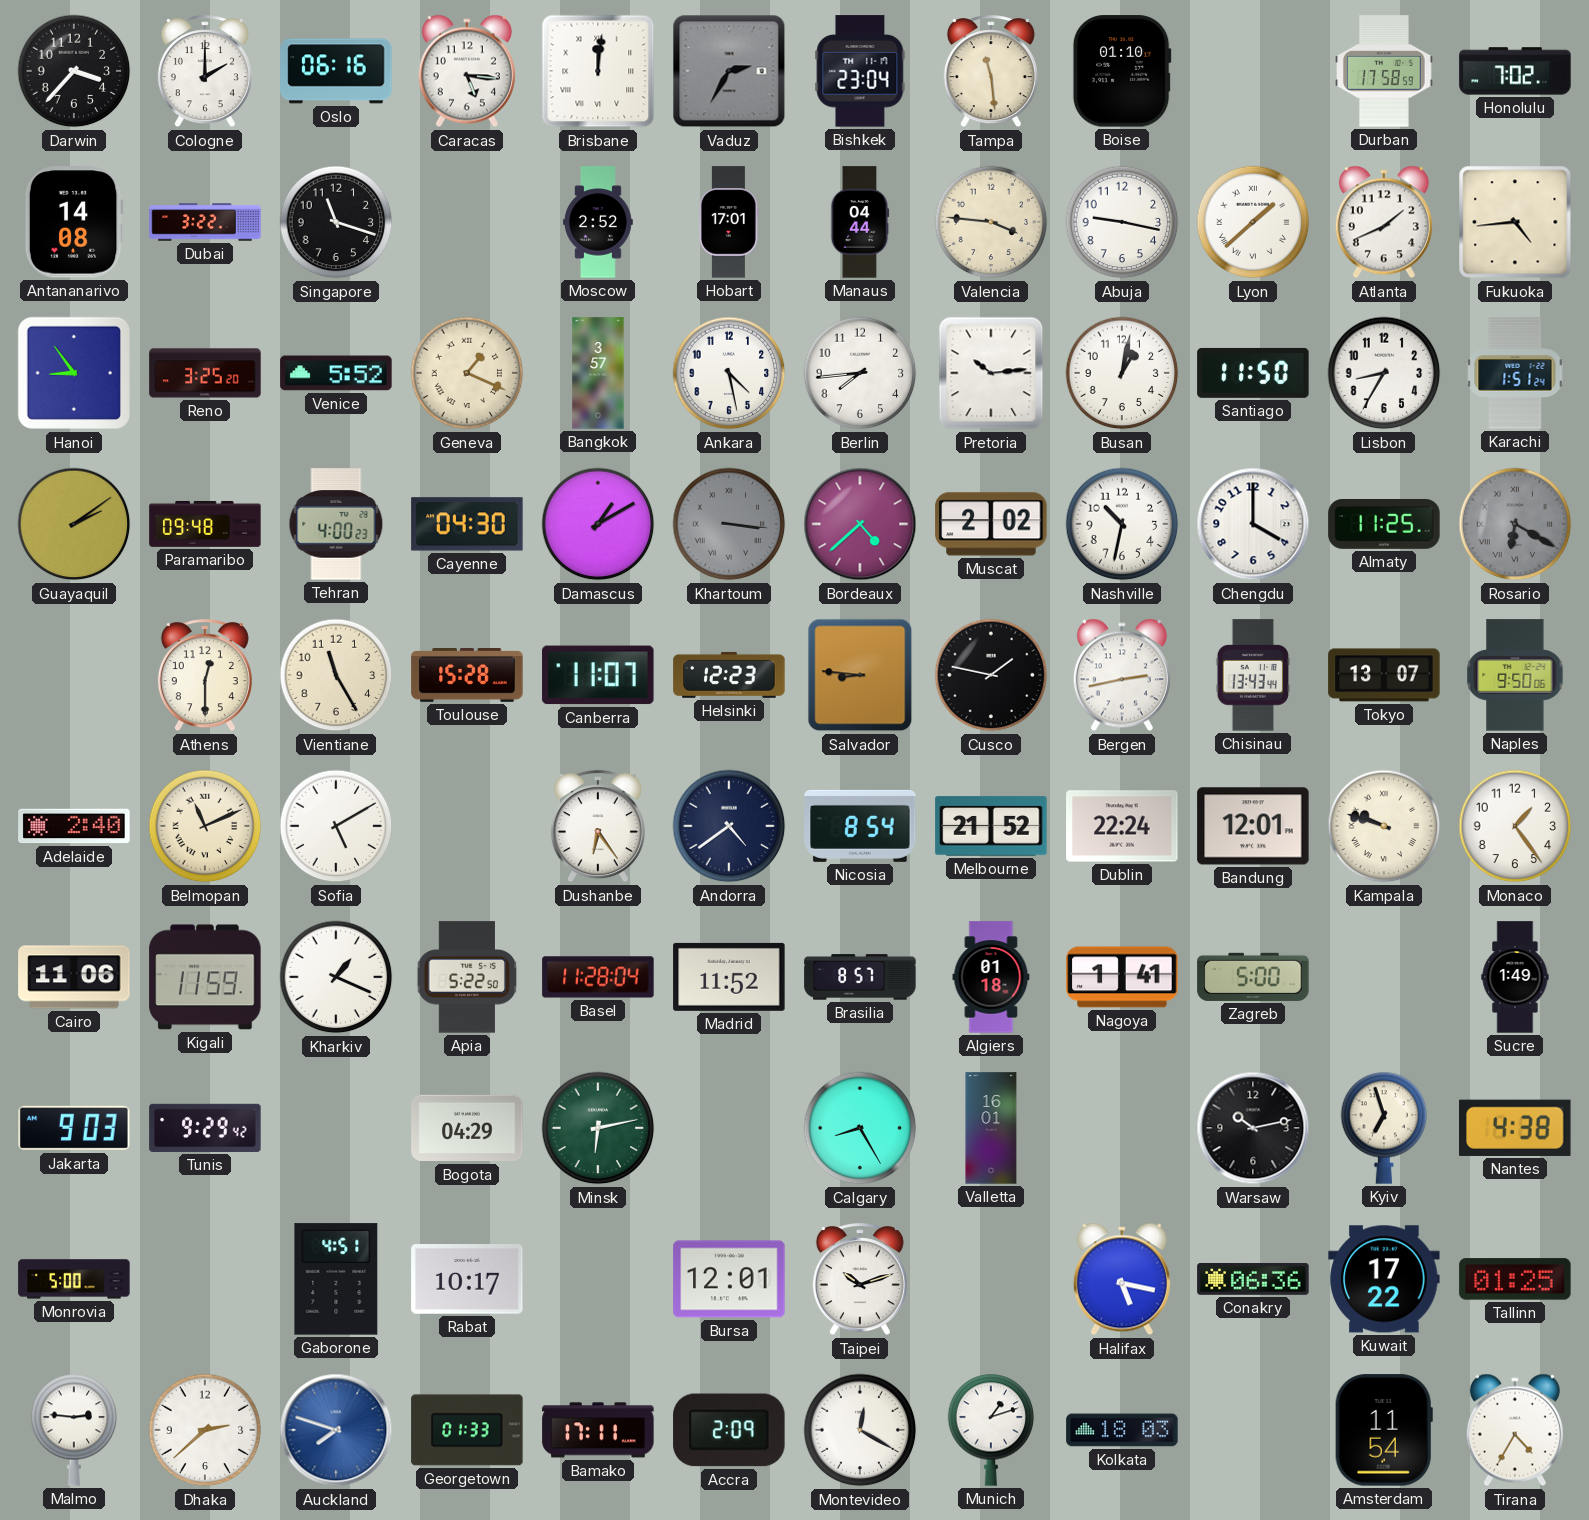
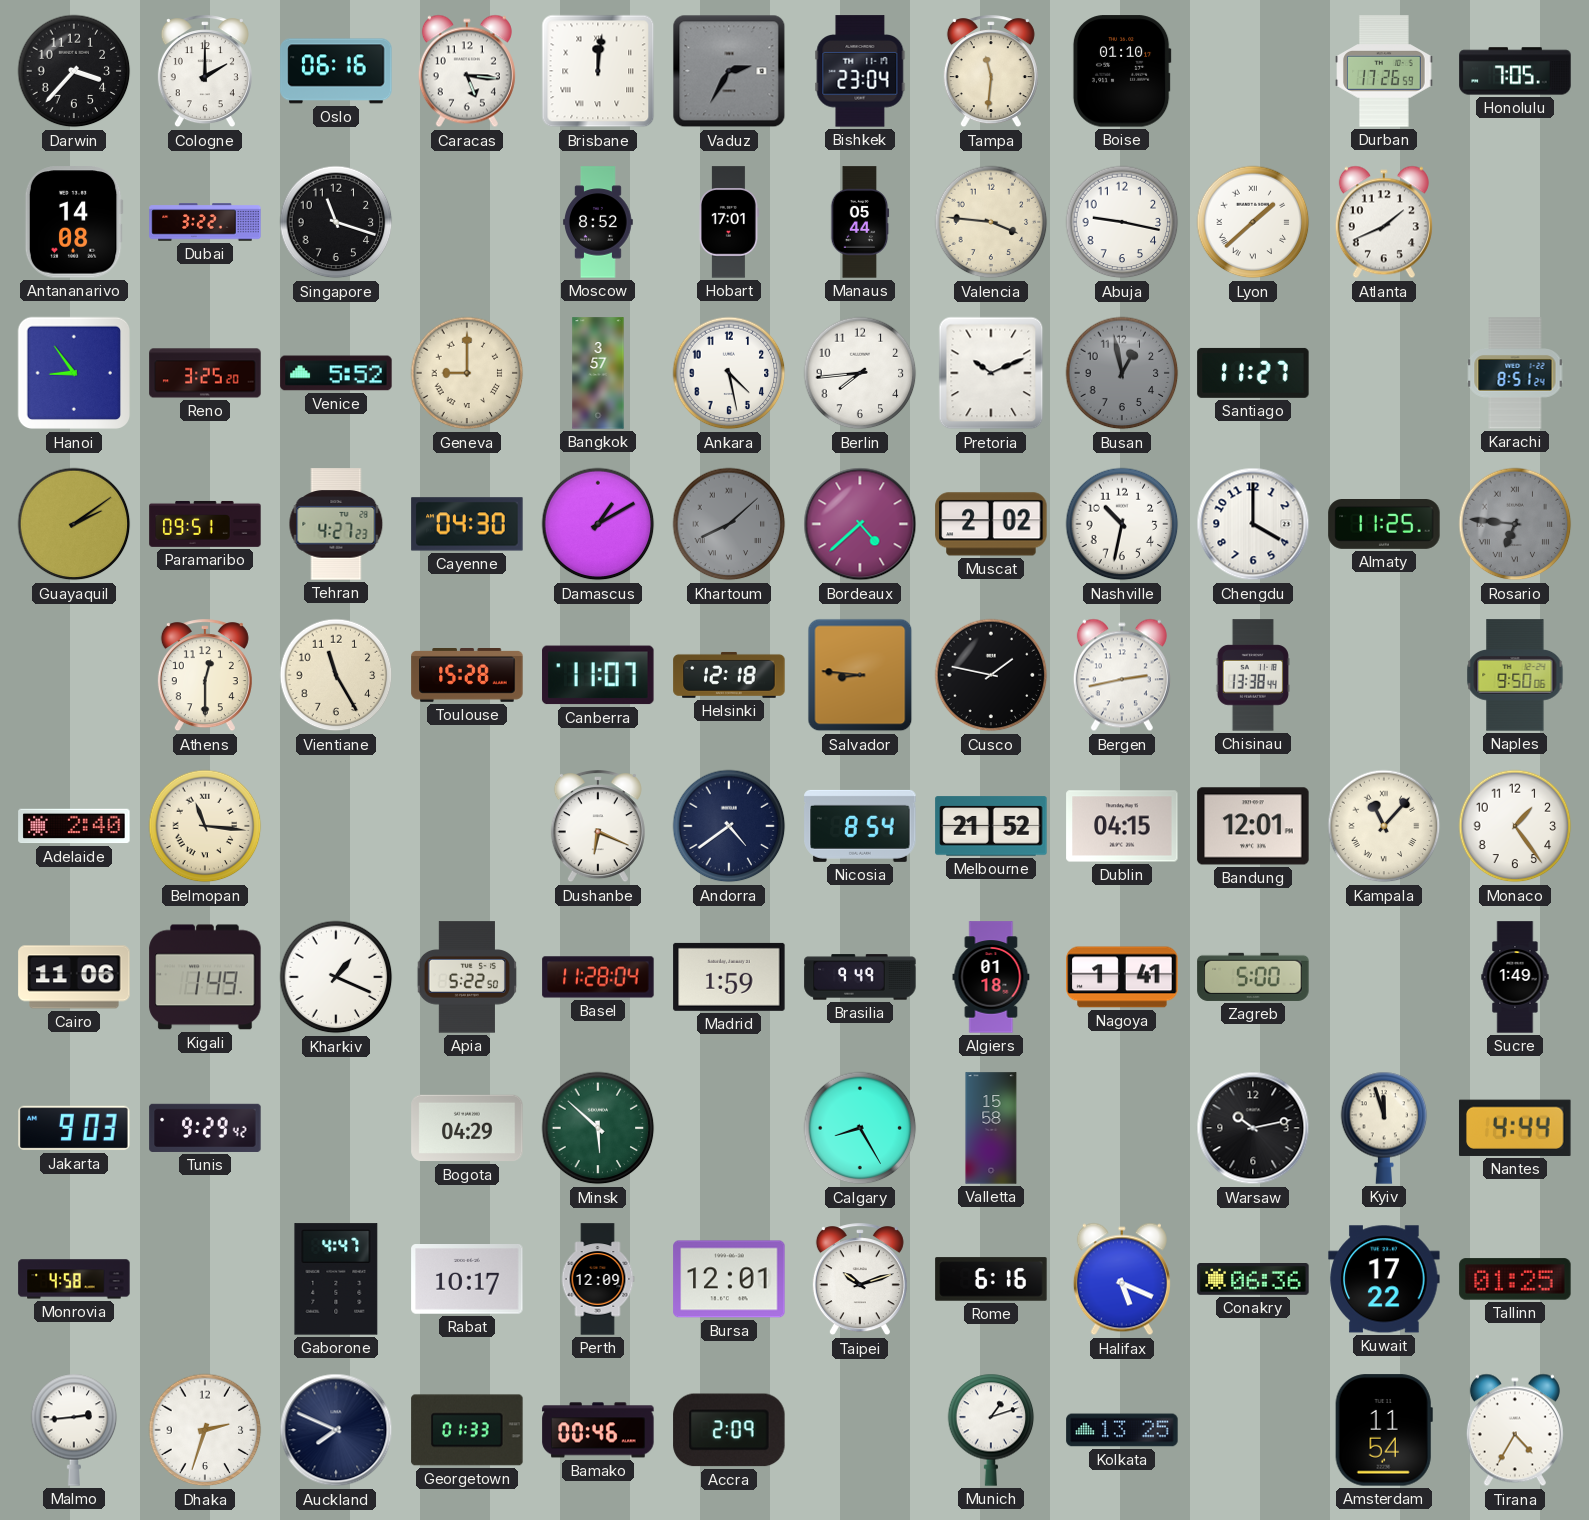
Tampa: 11:29 -> 11:31 (991, 72)
Durban: 17:58 -> 17:26 (1384, 71)
Honolulu: 7:02 -> 7:05 (1515, 71)
Moscow: 2:52 -> 8:52 (599, 222)
Manaus: 04:44 -> 05:44 (860, 222)
Fukuoka: 4:44 -> none (1515, 222)
Geneva: 1:19 -> 9:00 (467, 373)
Pretoria: 10:14 -> 10:11 (991, 373)
Busan: 1:02 -> 12:58 (1122, 373)
Busan dial: white -> grey (1122, 373)
Santiago: 11:50 -> 11:27 (1253, 373)
Lisbon: 8:35 -> none (1384, 373)
Karachi: 1:51 -> 8:51 (1515, 373)
Paramaribo: 09:48 -> 09:51 (205, 524)
Tehran: 4:00 -> 4:27 (336, 524)
Khartoum: 3:16 -> 8:08 (729, 524)
Rosario: 6:20 -> 6:46 (1515, 524)
Helsinki: 12:23 -> 12:18 (729, 675)
Chisinau: 13:43 -> 13:38 (1253, 675)
Tokyo: 13:07 -> none (1384, 675)
Belmopan: 11:11 -> 11:16 (205, 826)
Sofia: 5:10 -> none (336, 826)
Dushanbe: 6:24 -> 6:19 (598, 827)
Dublin: 22:24 -> 04:15 (1122, 826)
Kampala: 9:48 -> 11:07 (1384, 826)
Kigali: 11:59 -> 1:49 (205, 977)
Madrid: 11:52 -> 1:59 (729, 977)
Brasilia: 8:57 -> 9:49 (860, 977)
Minsk: 6:13 -> 5:52 (598, 1128)
Valletta: 16:01 -> 15:58 (991, 1128)
Kyiv: 6:57 -> 11:57 (1384, 1128)
Nantes: 4:38 -> 4:44 (1515, 1128)
Monrovia: 5:00 -> 4:58 (74, 1279)
Gaborone: 4:51 -> 4:47 (336, 1279)
Perth: none -> 12:09 (598, 1279)
Rome: none -> 6:16 (991, 1279)
Halifax: 5:17 -> 5:19 (1122, 1279)
Malmo: 2:46 -> 2:44 (74, 1430)
Dhaka: 2:38 -> 2:33 (205, 1430)
Auckland: 7:48 -> 7:49 (336, 1430)
Auckland dial: blue -> navy (336, 1430)
Bamako: 17:11 -> 00:46 (598, 1430)
Montevideo: 12:20 -> none (860, 1430)
Kolkata: 18:03 -> 13:25 (1122, 1430)
